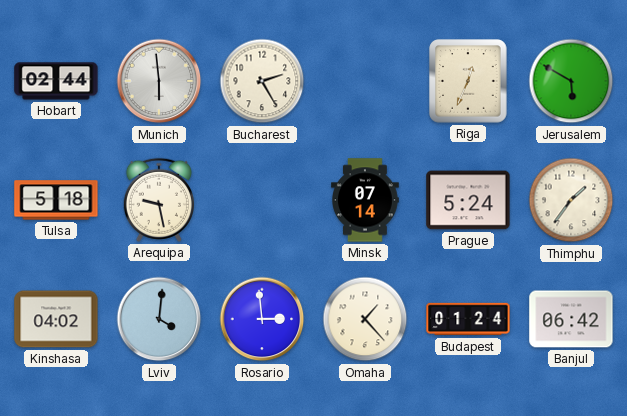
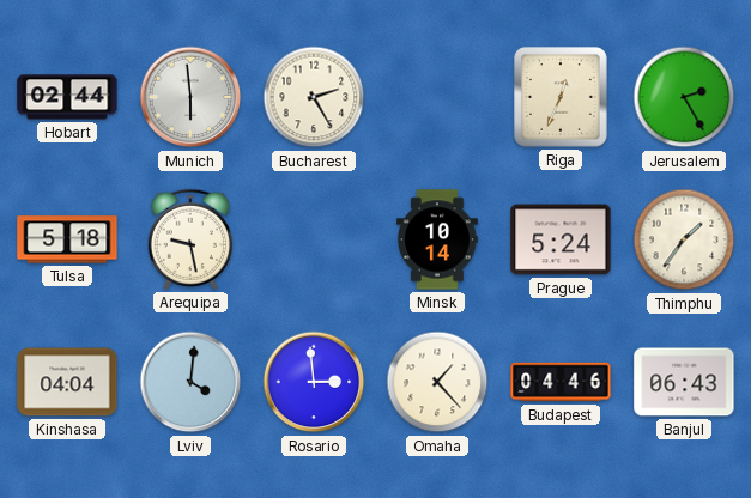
Jerusalem: 5:50 -> 2:25 (684, 97)
Minsk: 07:14 -> 10:14 (438, 239)
Kinshasa: 04:02 -> 04:04 (67, 382)
Budapest: 01:24 -> 04:46 (561, 382)
Banjul: 06:42 -> 06:43 (684, 382)
